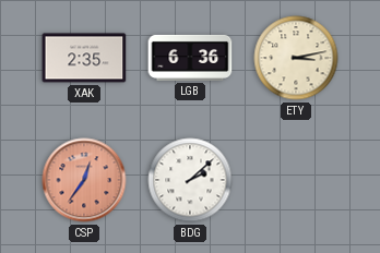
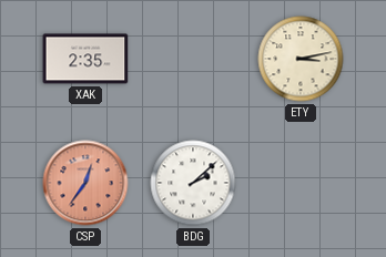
LGB: 6:36 -> none (190, 58)
